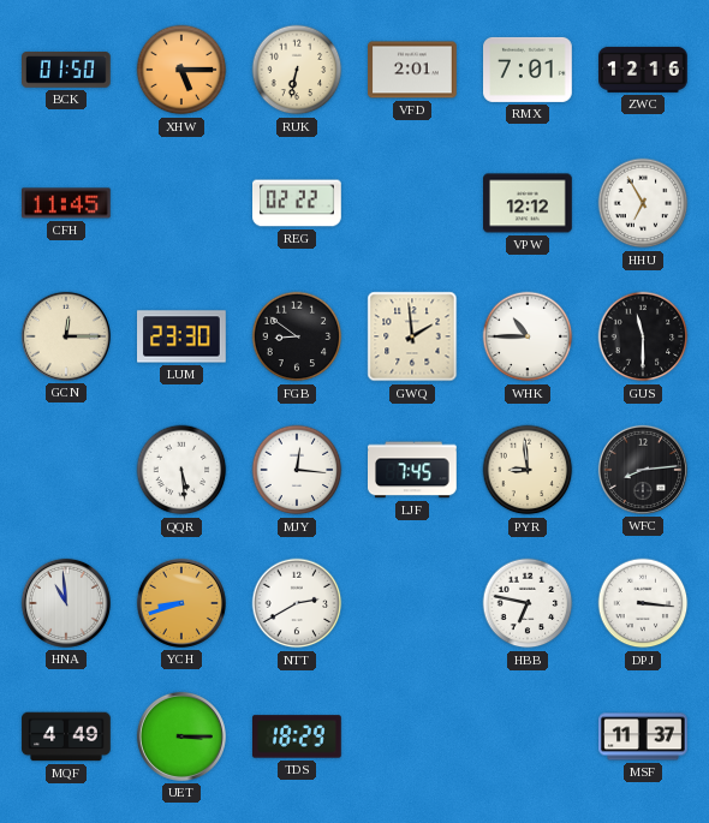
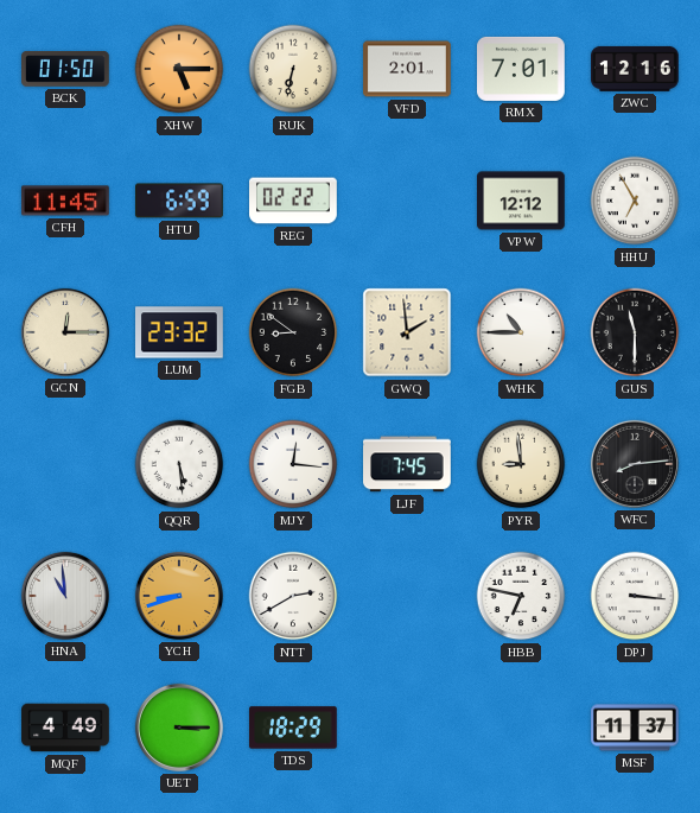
HTU: none -> 6:59 (180, 201)
LUM: 23:30 -> 23:32 (179, 332)
